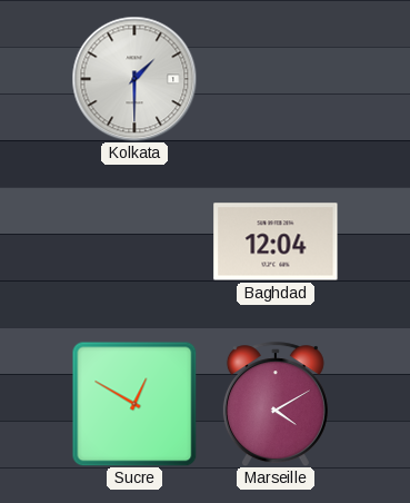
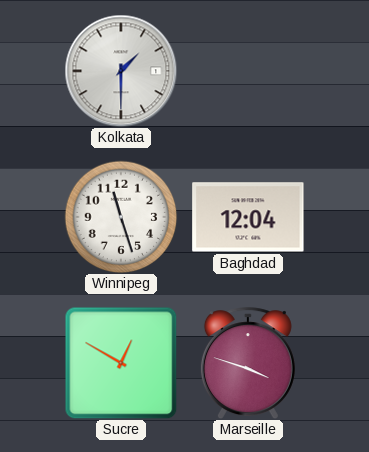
Winnipeg: none -> 11:27 (121, 217)
Marseille: 4:10 -> 3:48 (248, 363)
